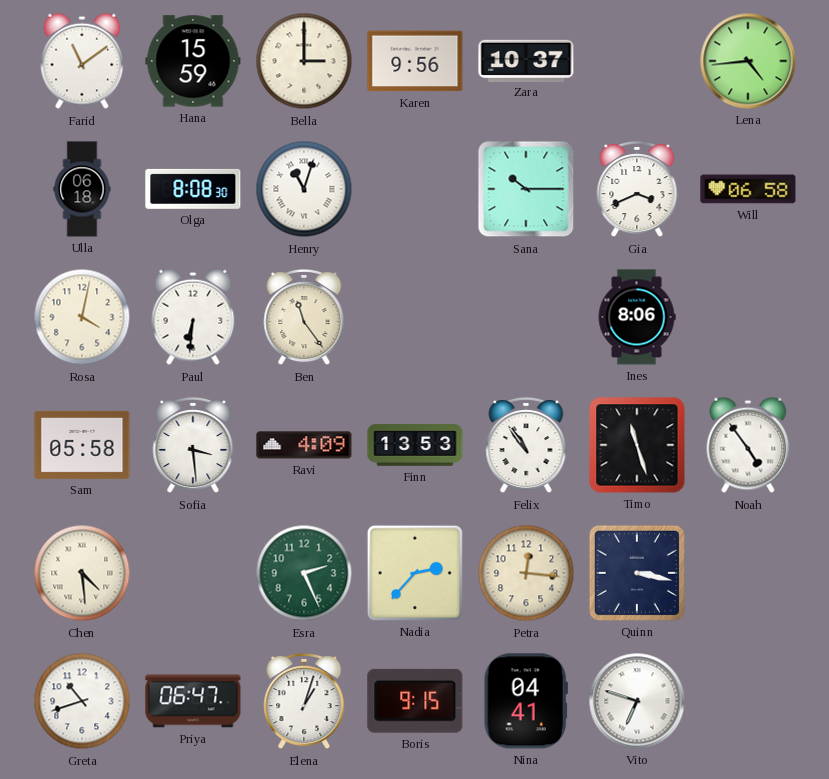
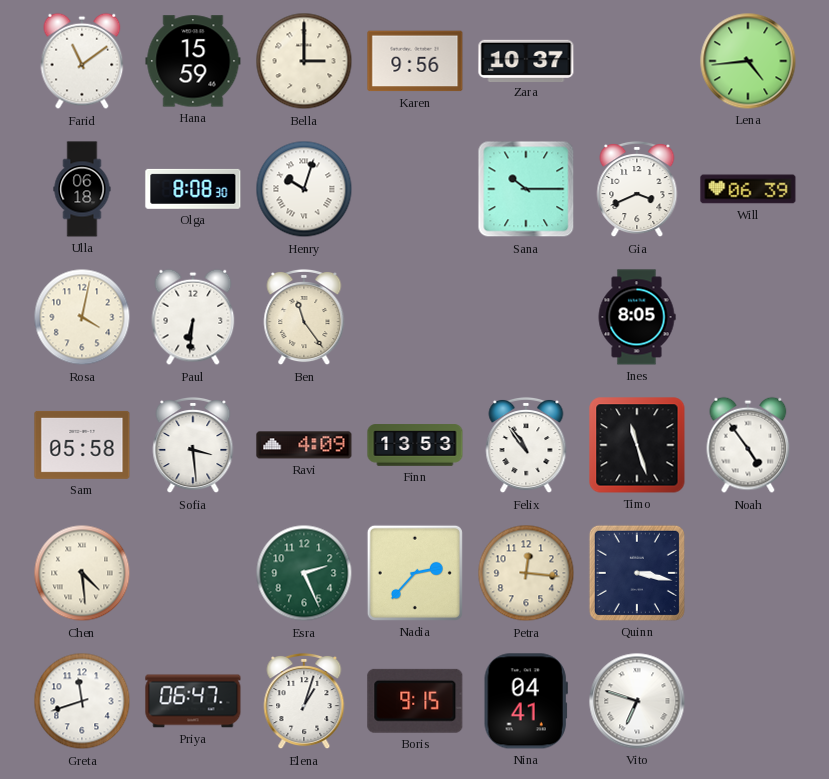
Henry: 11:03 -> 10:03 (304, 189)
Will: 06:58 -> 06:39 (748, 189)
Ines: 8:06 -> 8:05 (637, 317)
Greta: 10:42 -> 11:42 (82, 701)
